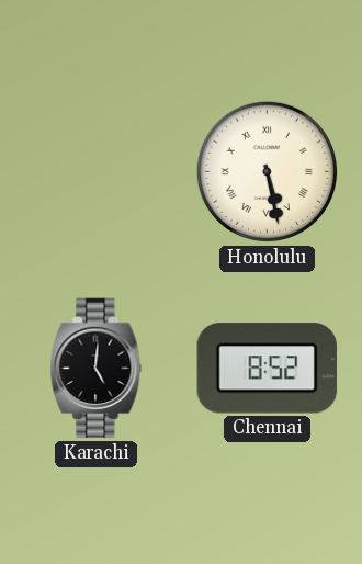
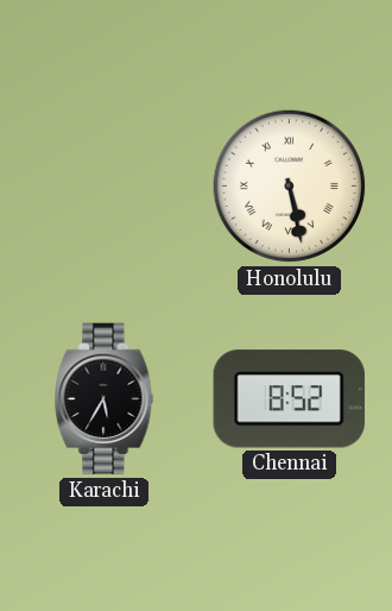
Karachi: 5:01 -> 5:35 (105, 399)
